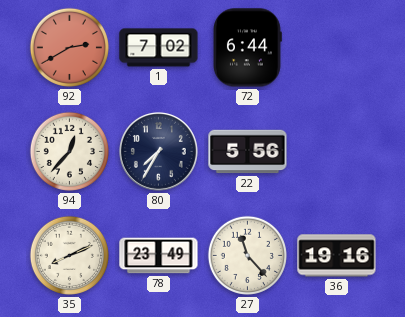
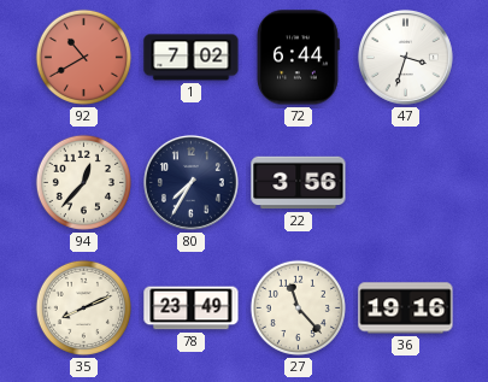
92: 2:40 -> 10:40 (83, 57)
47: none -> 3:33 (405, 57)
22: 5:56 -> 3:56 (299, 183)
